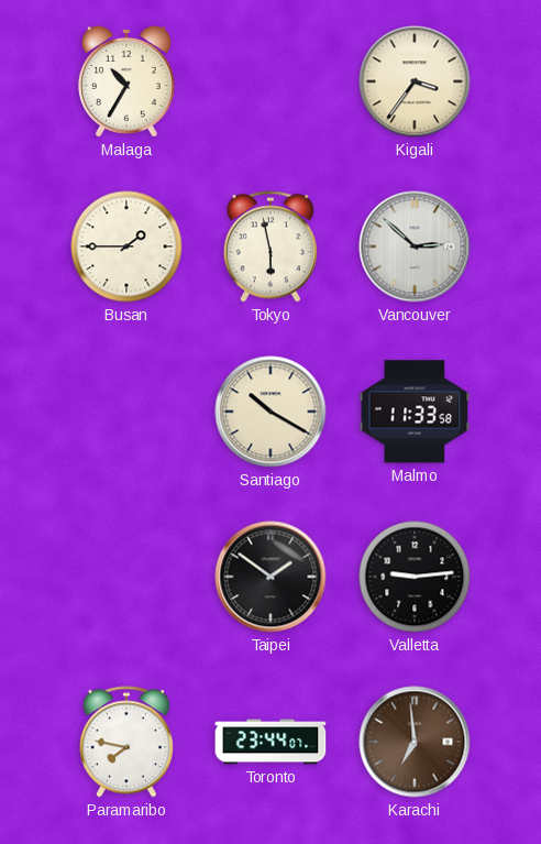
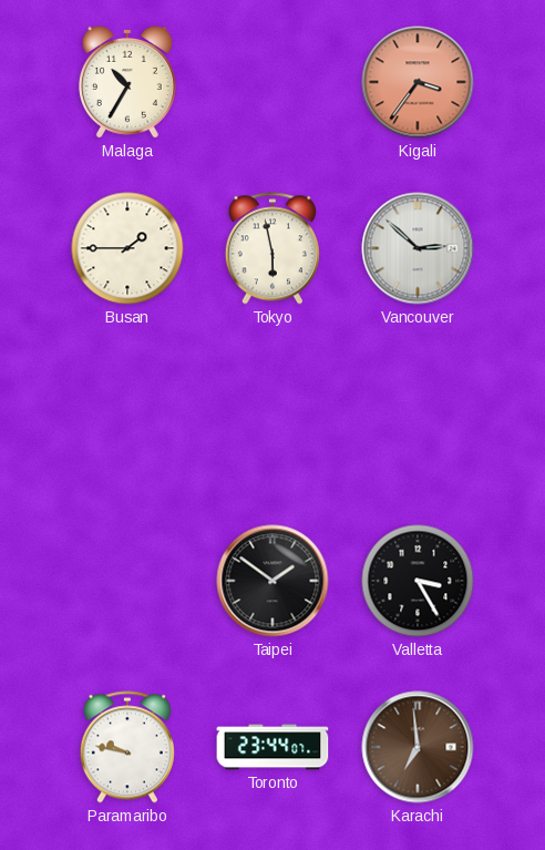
Kigali dial: cream -> salmon (418, 82)
Santiago: 10:20 -> none (270, 412)
Malmo: 11:33 -> none (415, 412)
Valletta: 9:14 -> 3:25 (418, 581)
Paramaribo: 7:47 -> 9:47 (127, 747)
